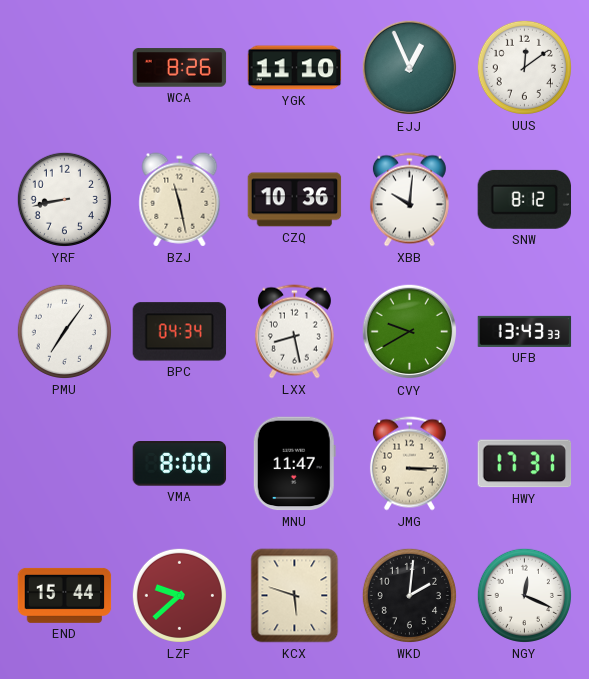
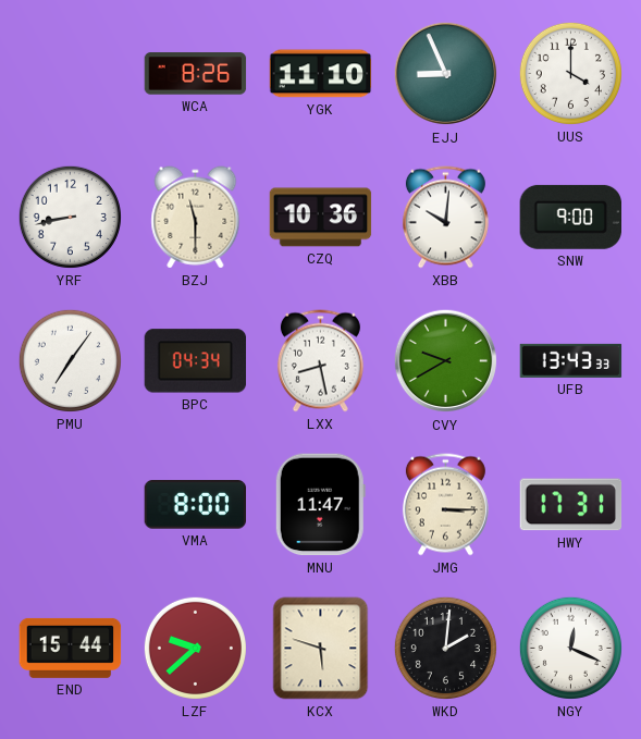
EJJ: 12:56 -> 8:56 (446, 74)
UUS: 12:09 -> 4:00 (570, 73)
BZJ: 11:28 -> 11:30 (196, 218)
SNW: 8:12 -> 9:00 (570, 217)
